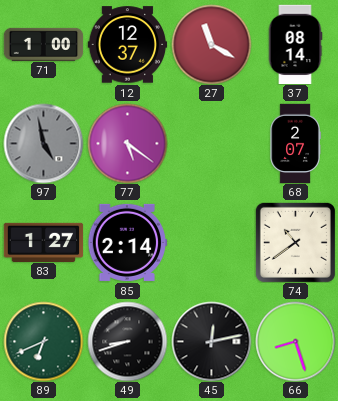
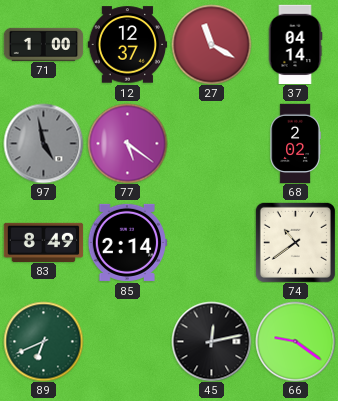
37: 08:14 -> 04:14 (295, 44)
68: 2:07 -> 2:02 (295, 143)
83: 1:27 -> 8:49 (43, 242)
49: 8:42 -> none (127, 341)
66: 8:27 -> 9:21 (295, 341)
